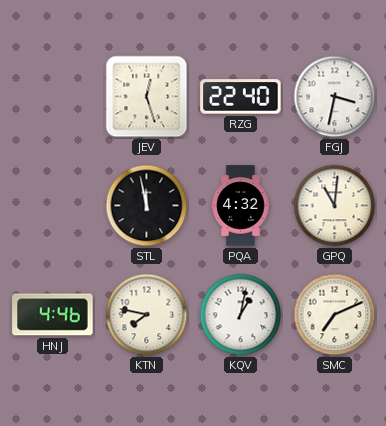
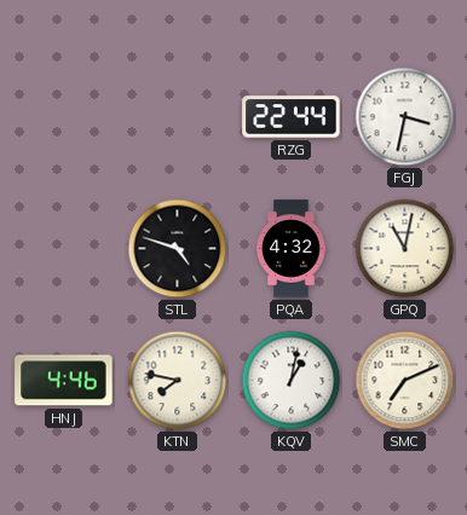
JEV: 12:27 -> none (147, 97)
RZG: 22:40 -> 22:44 (292, 117)
STL: 11:58 -> 4:48 (178, 249)
GPQ: 11:01 -> 11:02 (405, 249)
